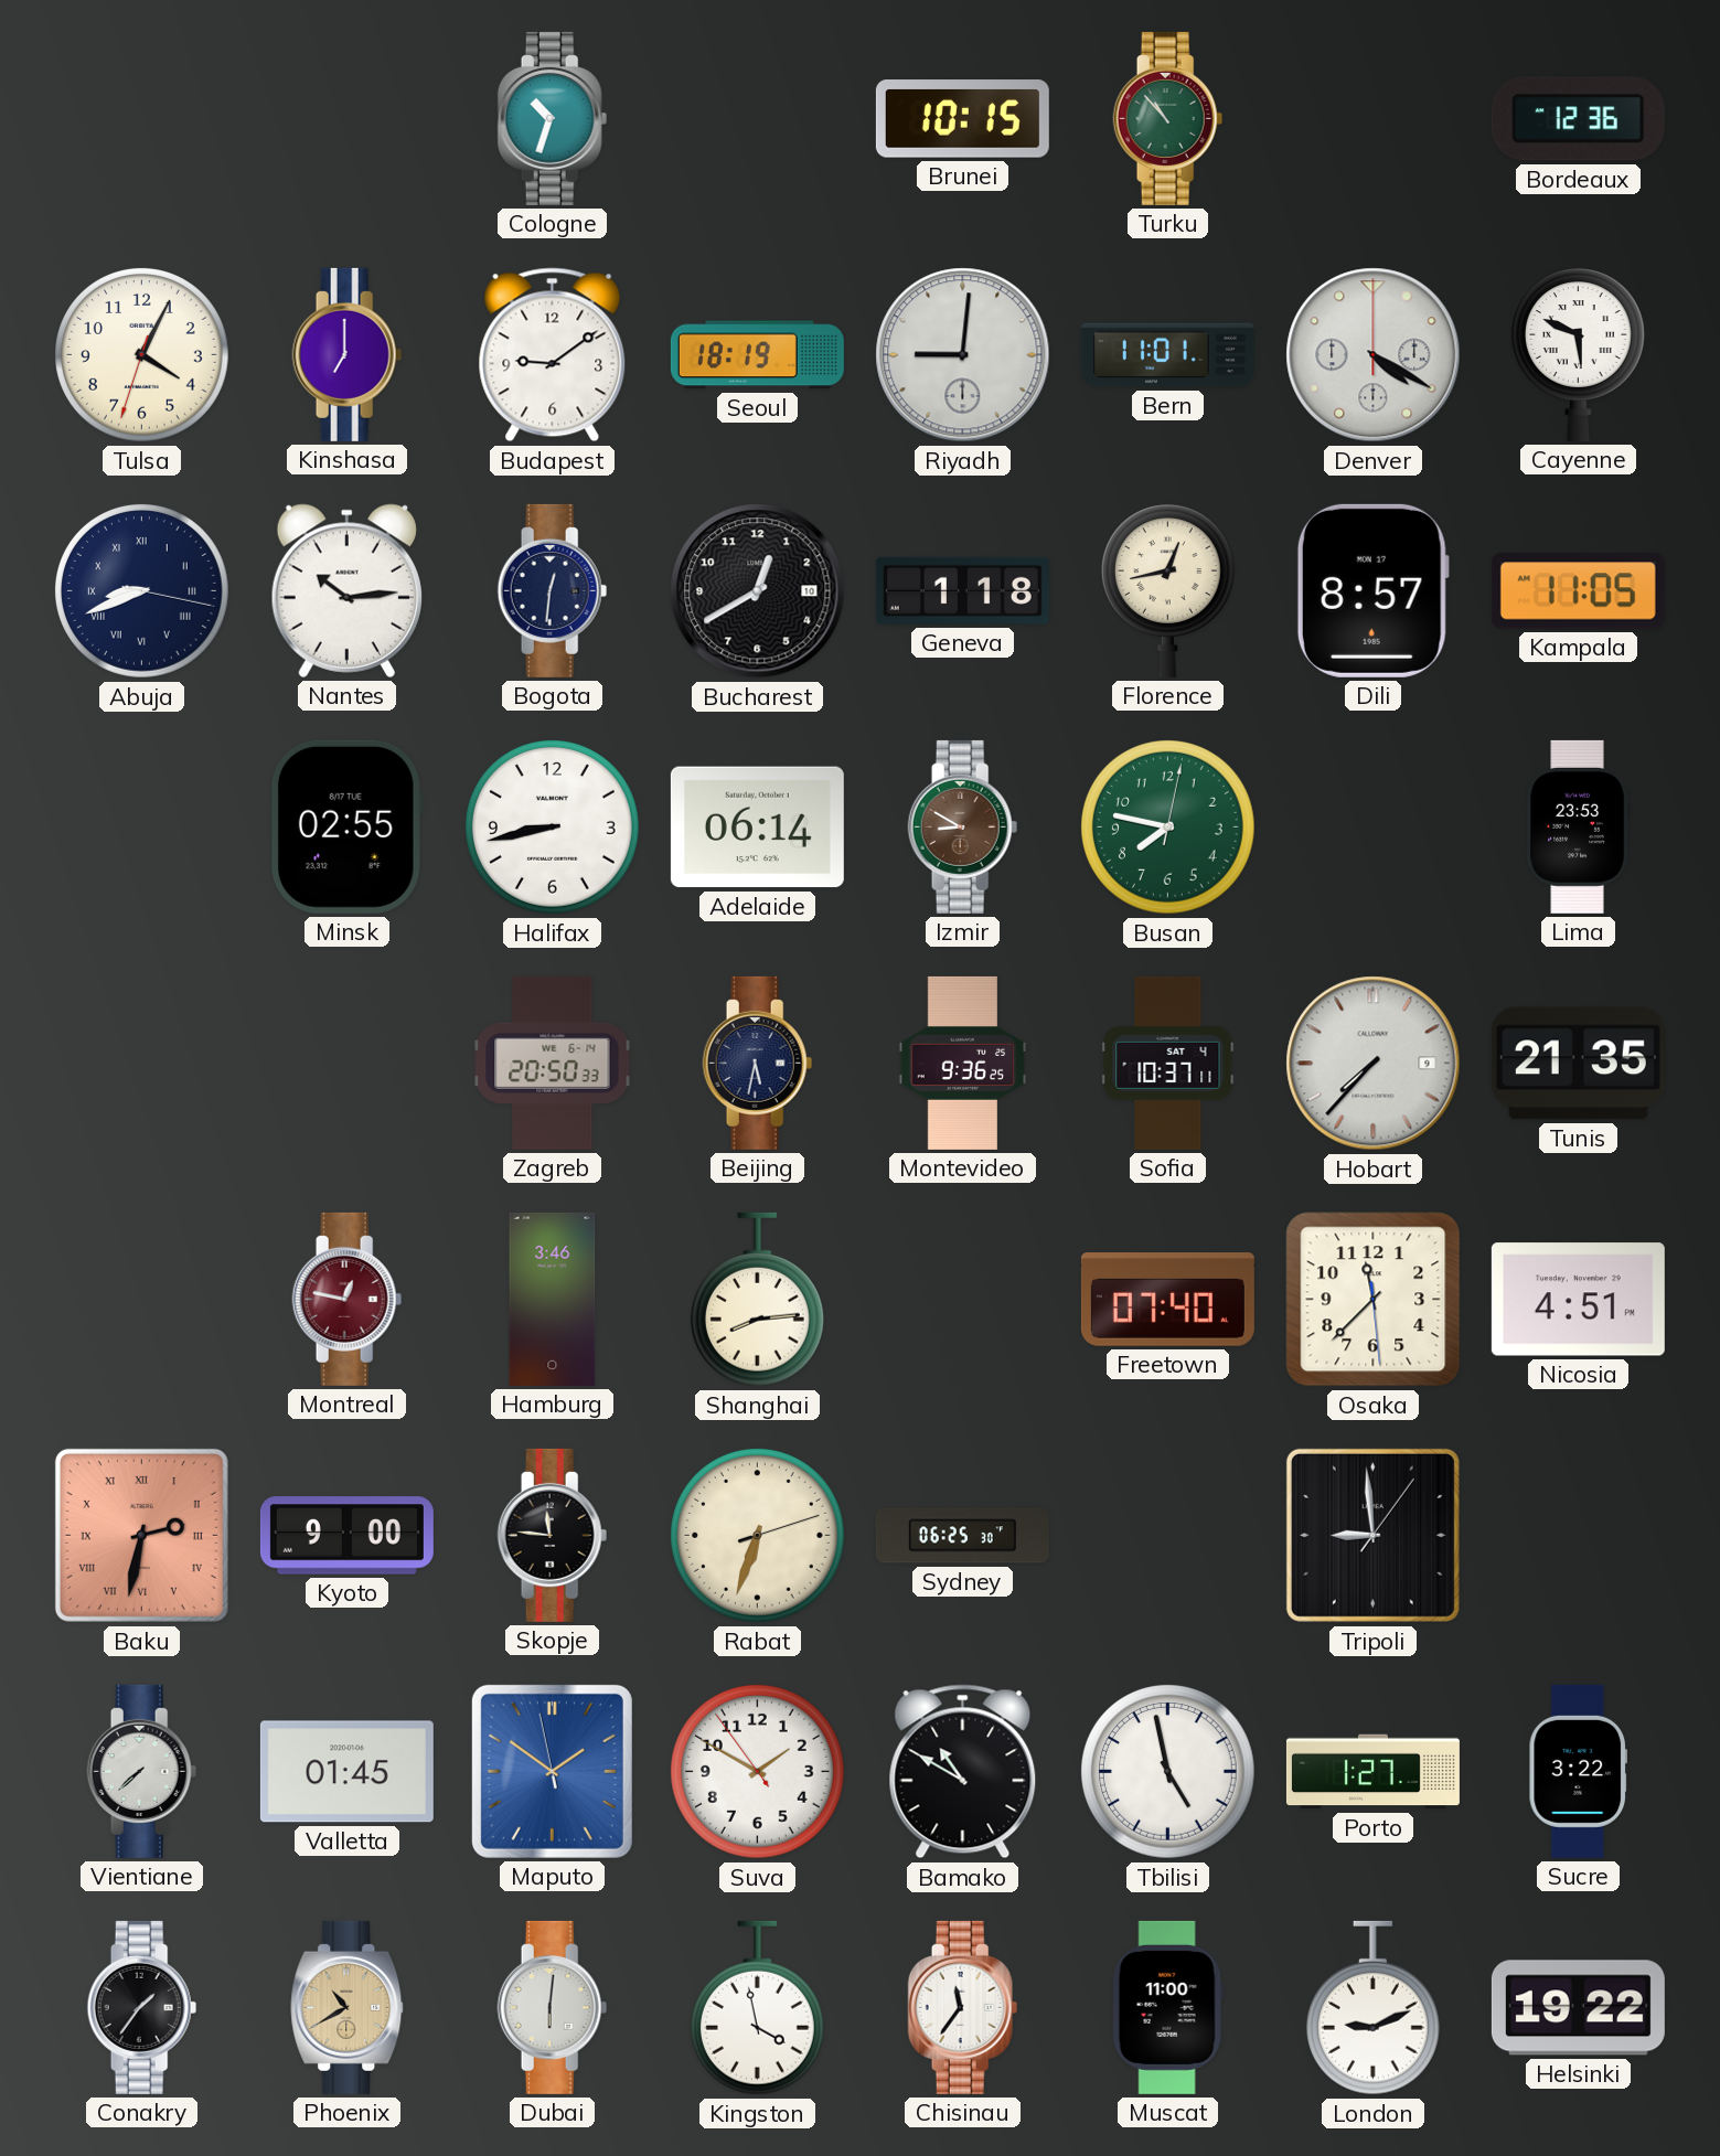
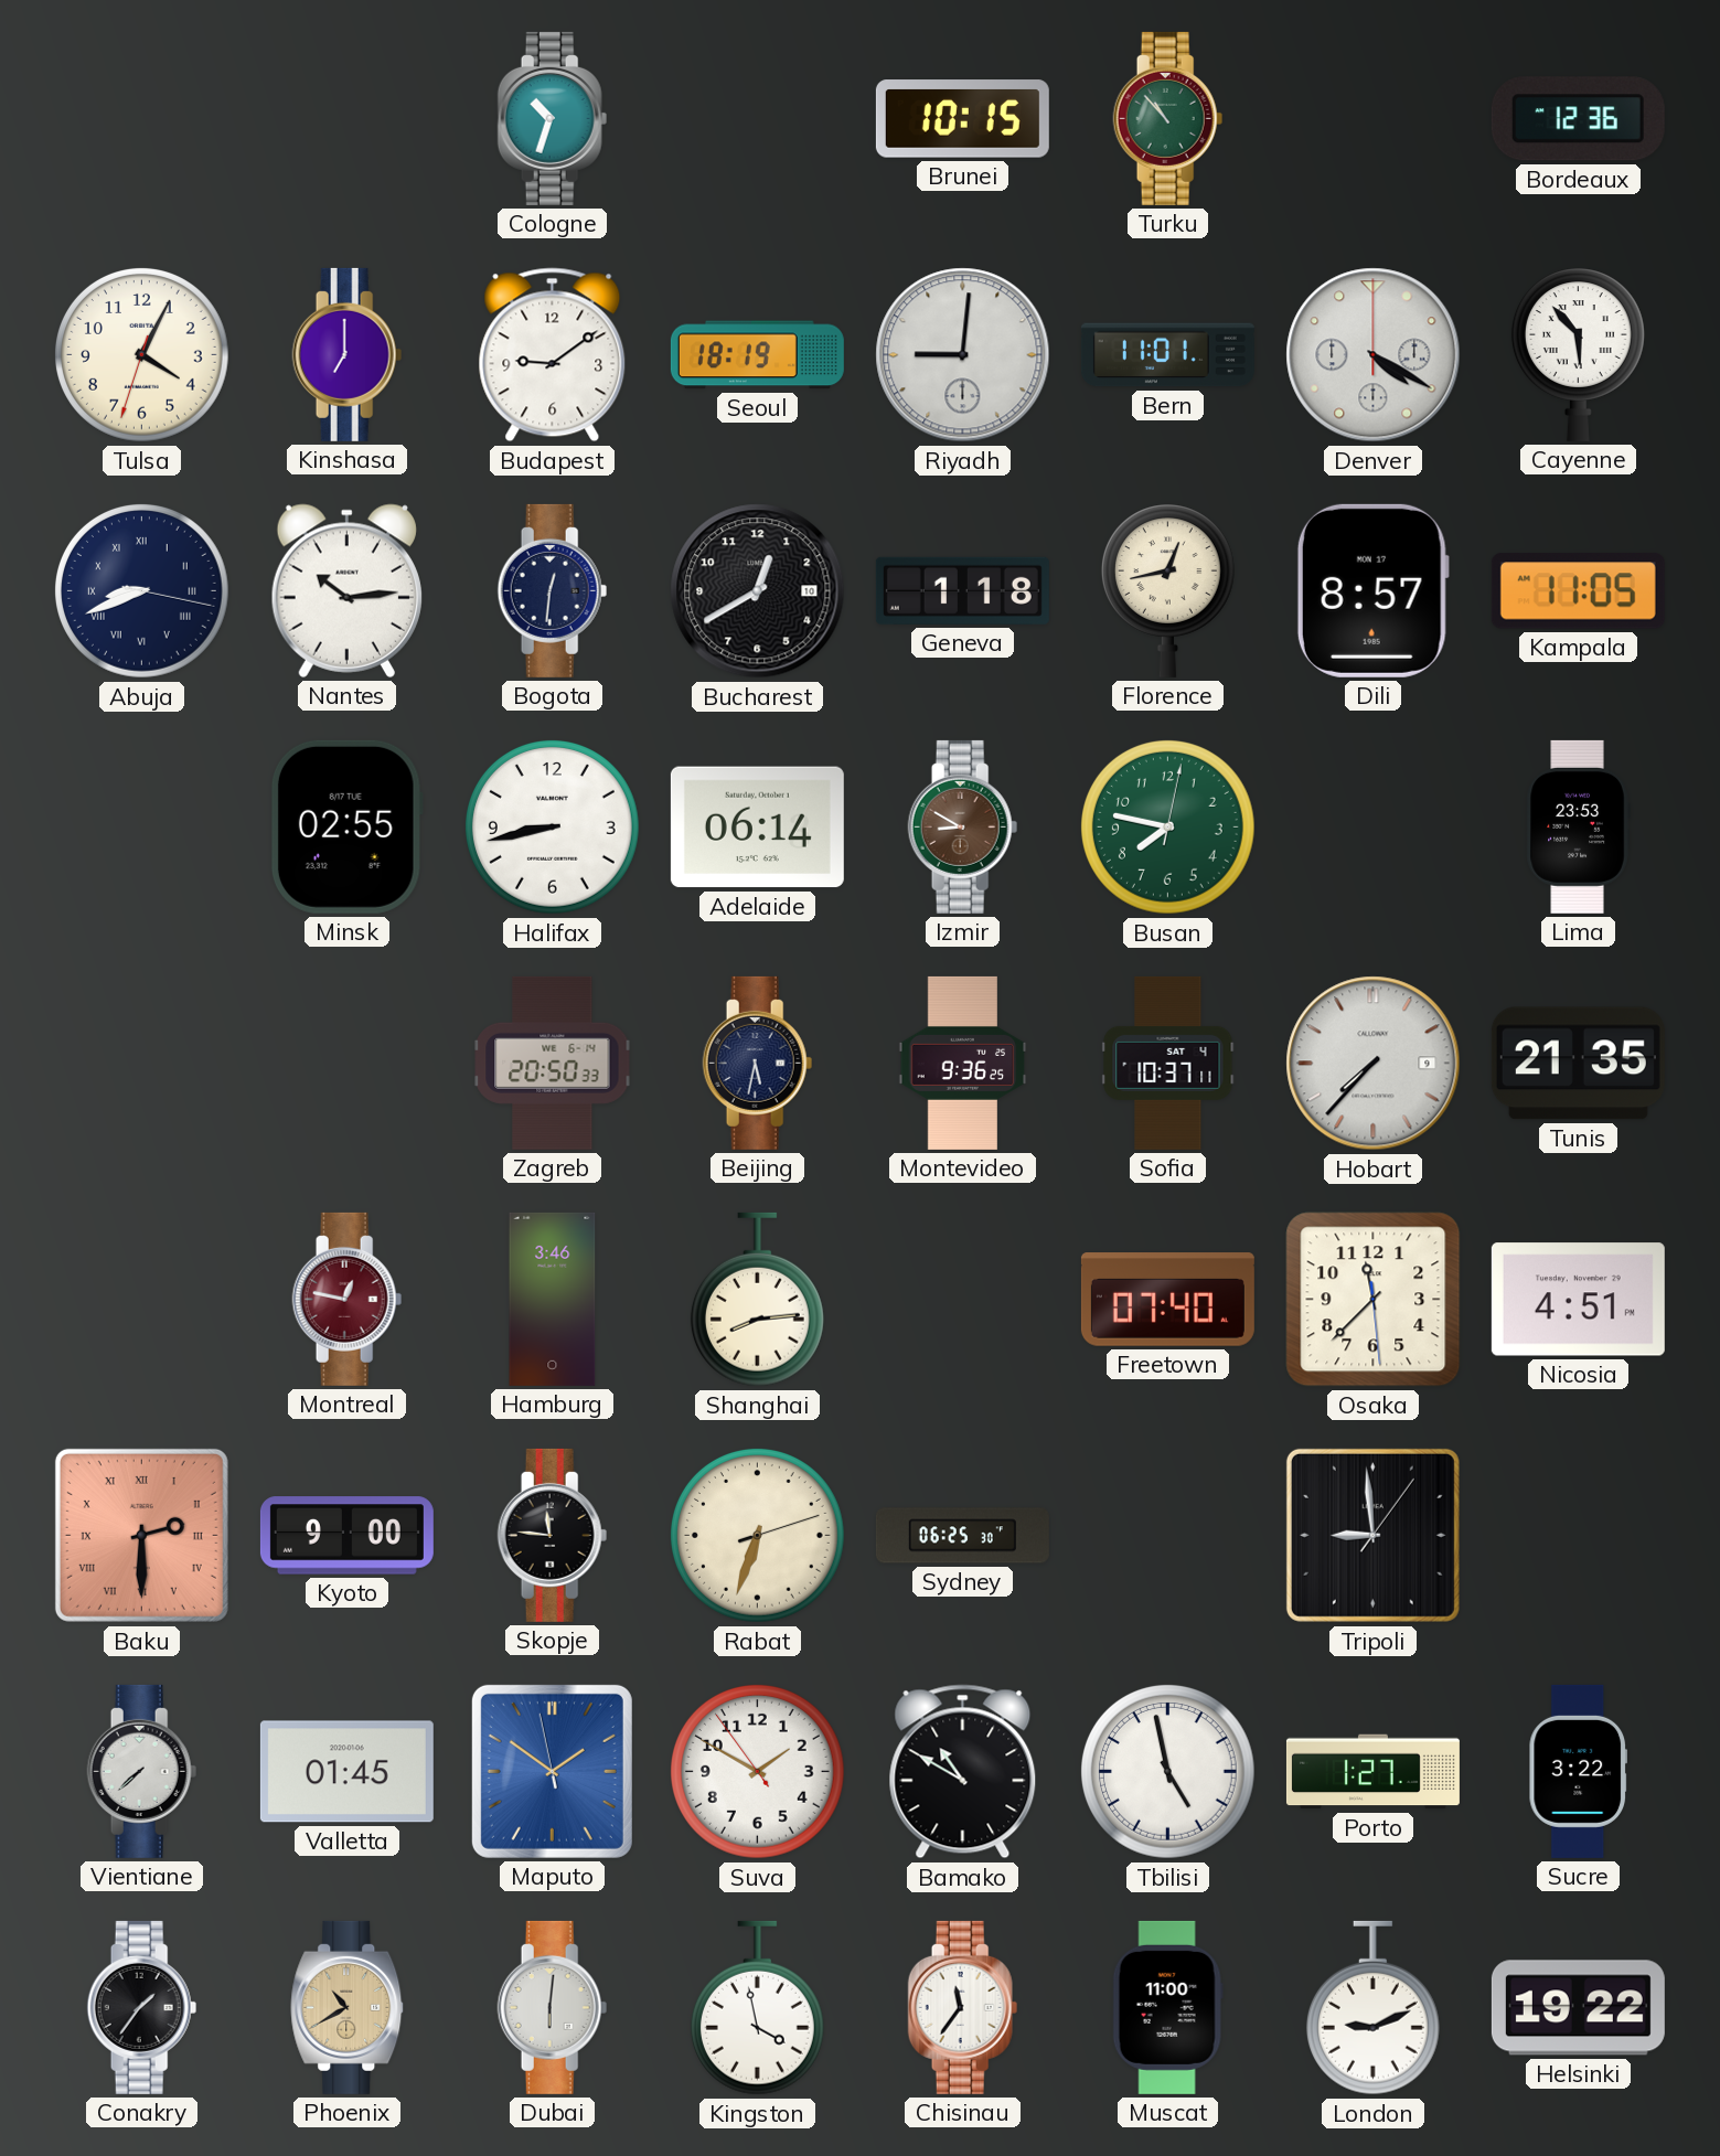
Cayenne: 5:49 -> 5:53 (1578, 354)
Baku: 2:32 -> 2:30 (141, 1535)
